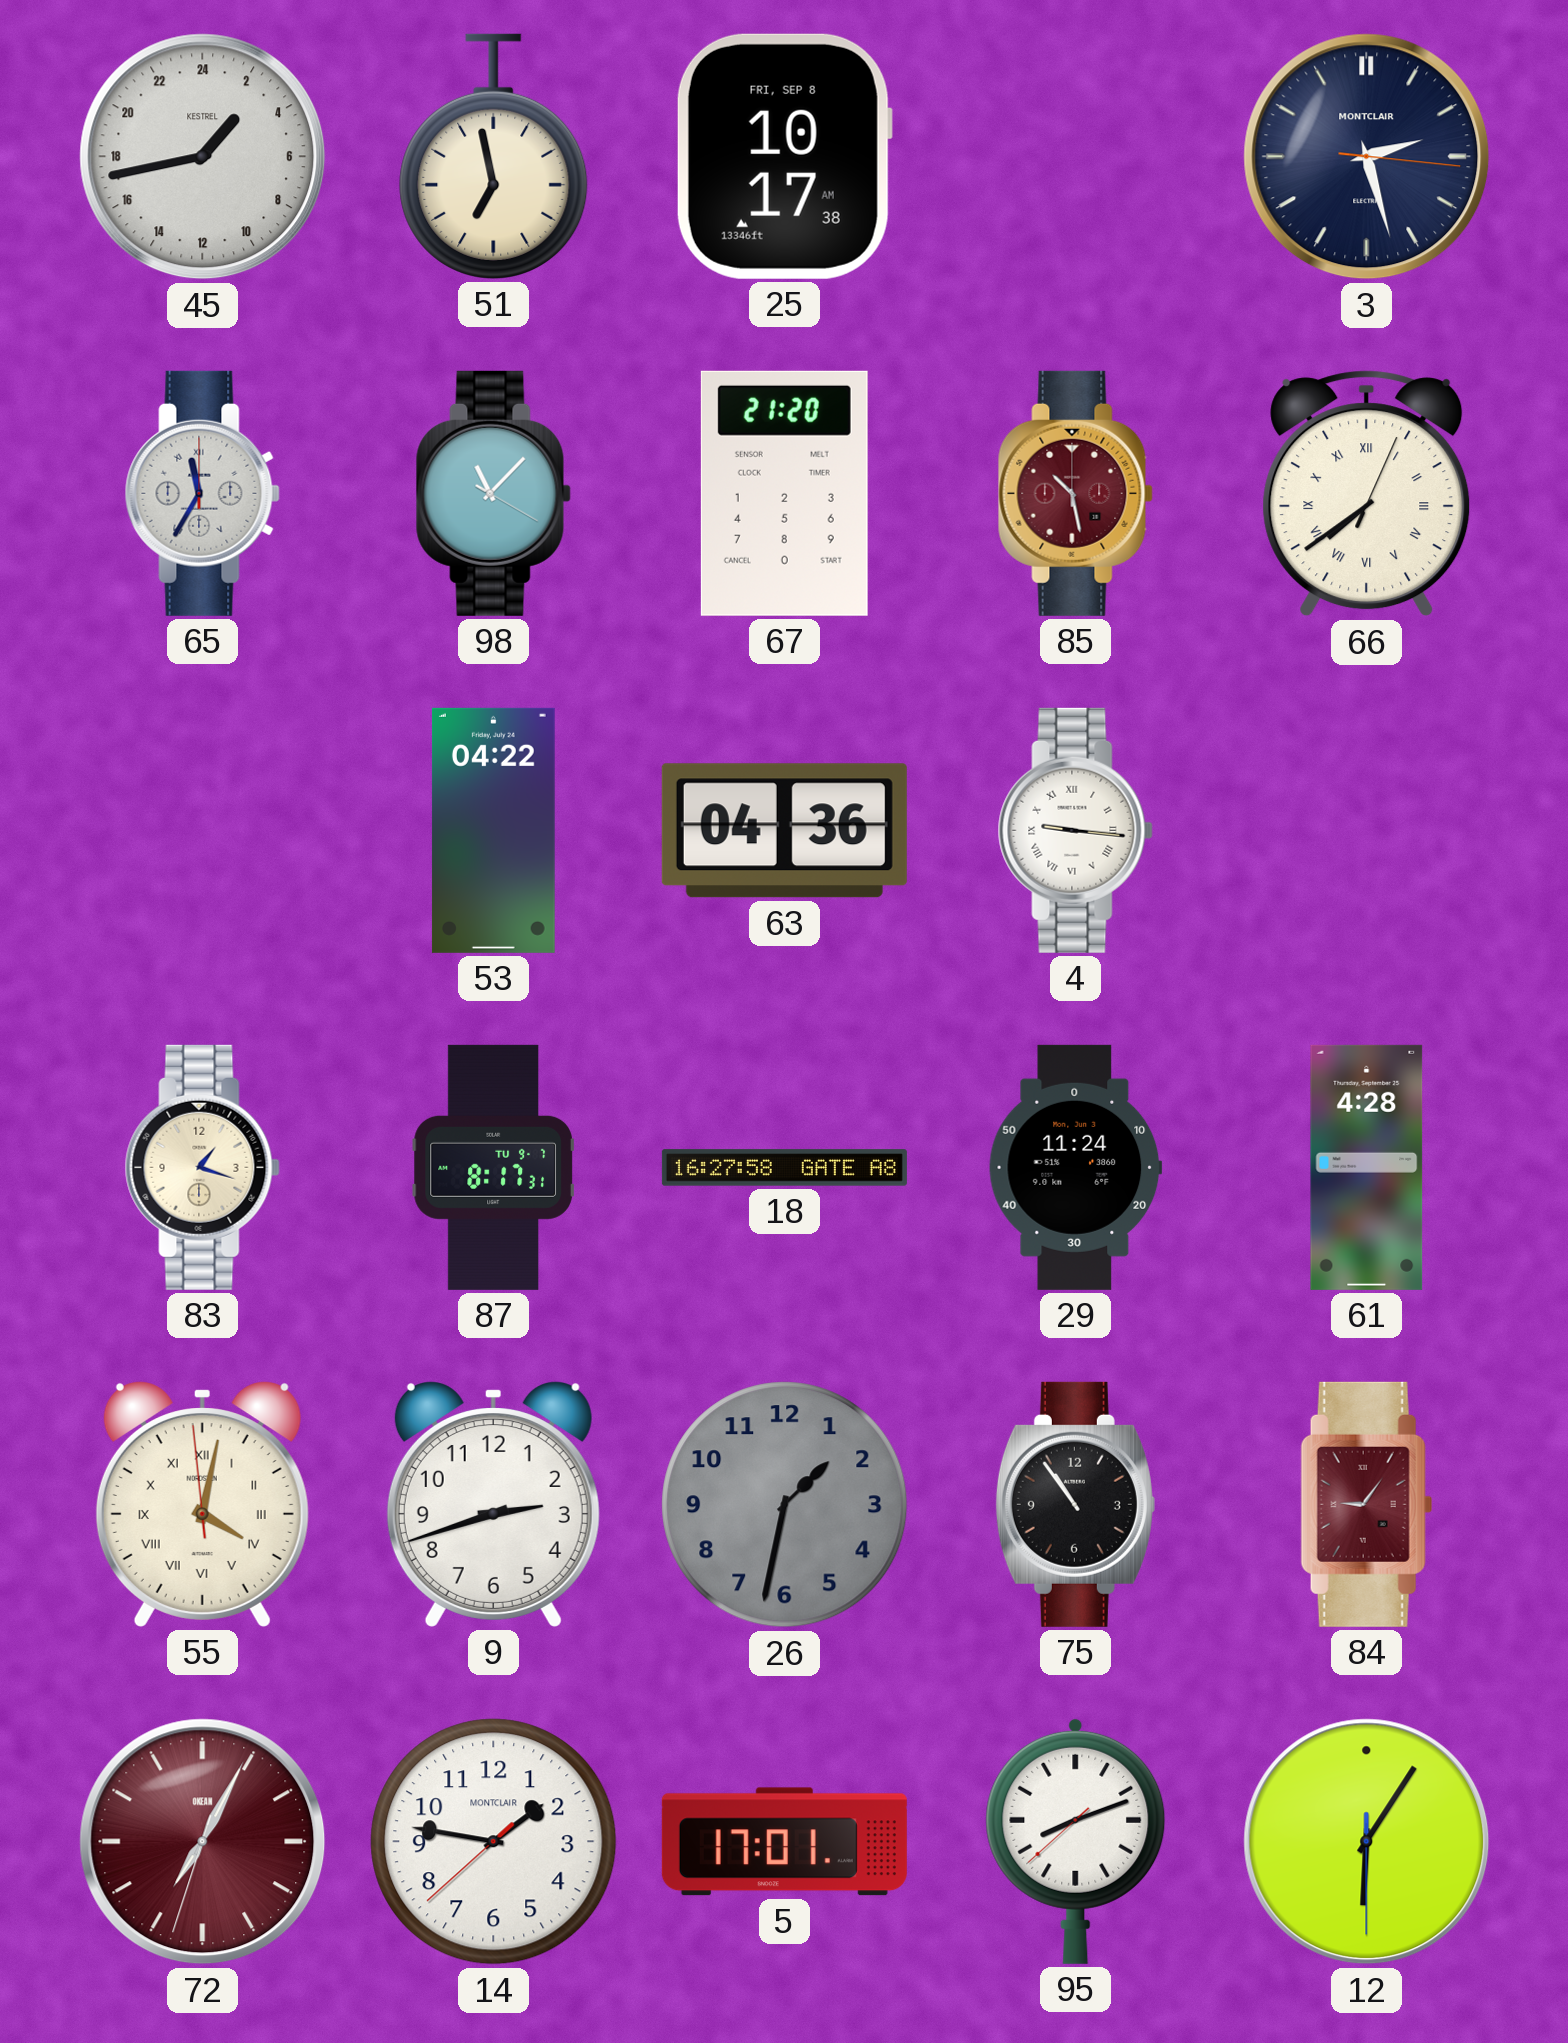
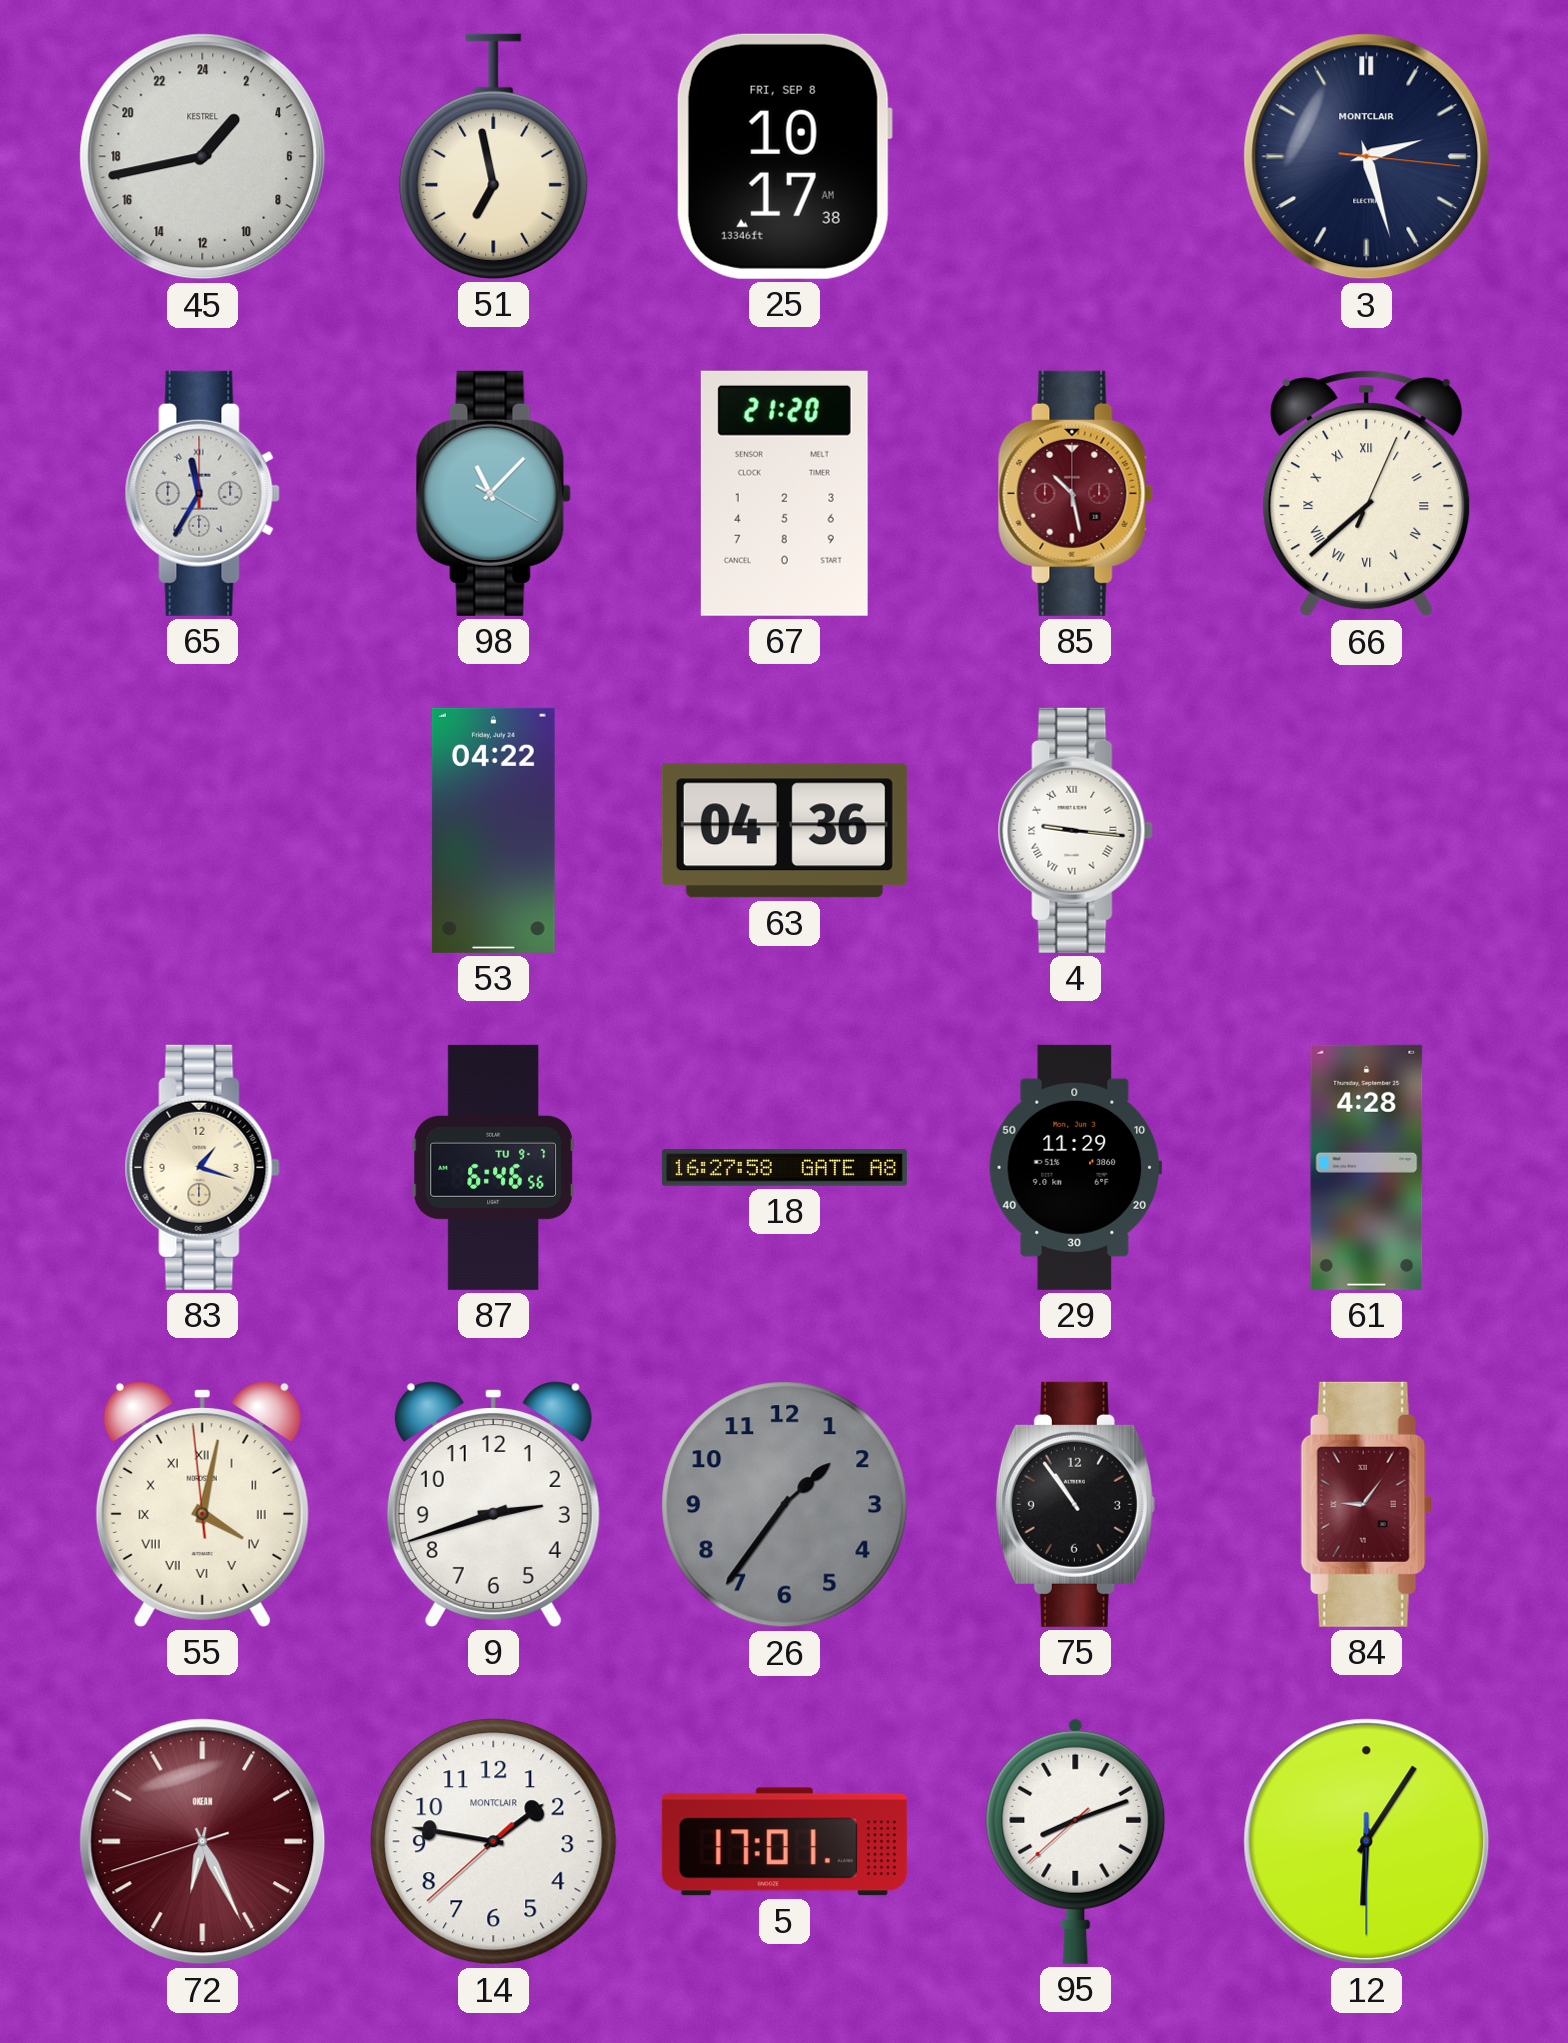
66: 7:39 -> 7:38 (1367, 494)
87: 8:17 -> 6:46 (493, 1167)
29: 11:24 -> 11:29 (1076, 1167)
26: 1:32 -> 1:36 (785, 1505)
72: 7:04 -> 6:25 (203, 1842)
